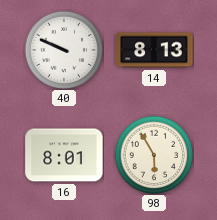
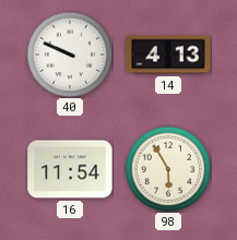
14: 8:13 -> 4:13 (168, 55)
16: 8:01 -> 11:54 (70, 169)
